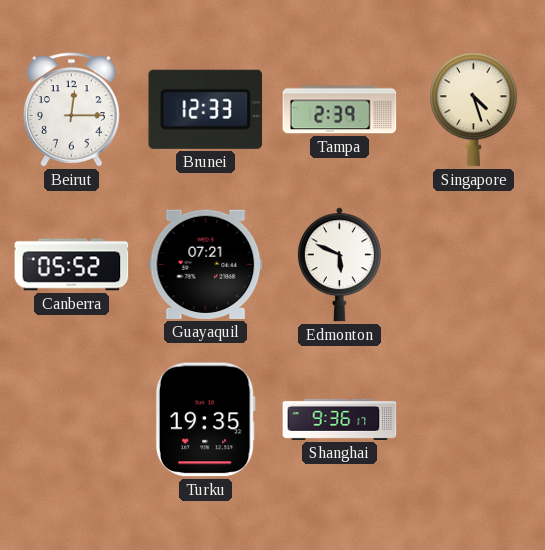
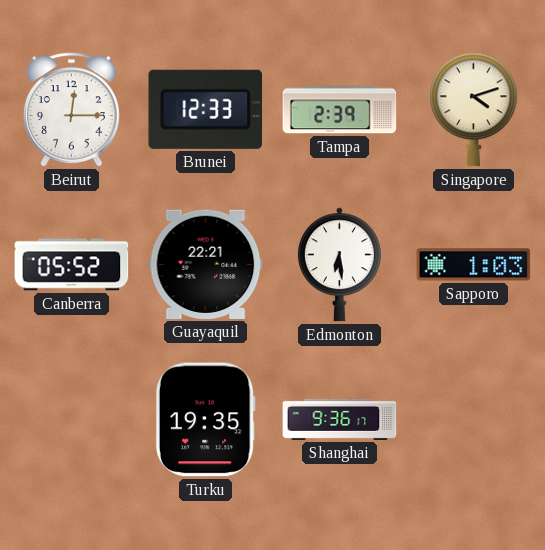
Singapore: 4:27 -> 4:12 (474, 110)
Guayaquil: 07:21 -> 22:21 (206, 264)
Edmonton: 5:49 -> 6:29 (339, 265)
Sapporo: none -> 1:03 (474, 265)
